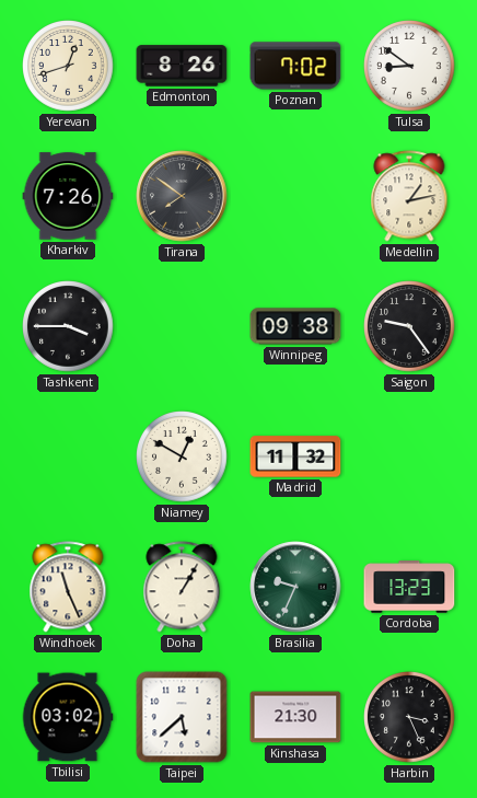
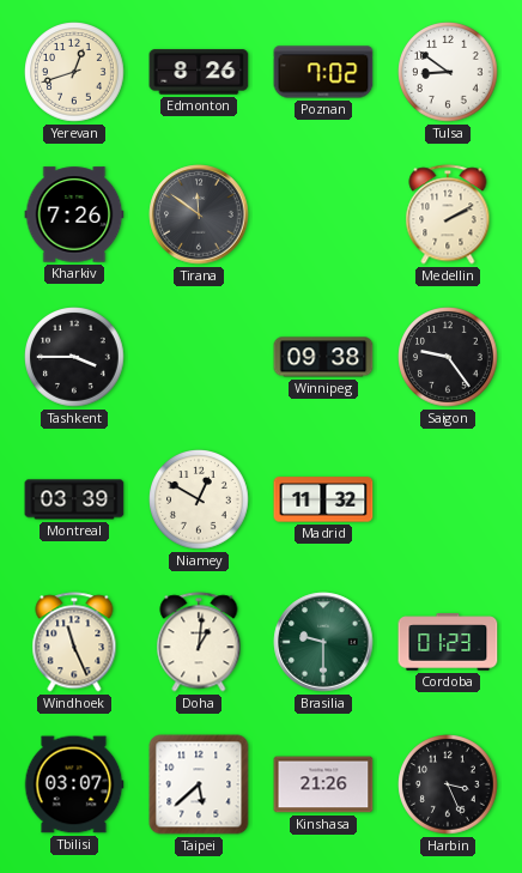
Tirana: 7:51 -> 11:51 (199, 214)
Medellin: 1:13 -> 2:10 (448, 214)
Montreal: none -> 03:39 (74, 499)
Doha: 1:05 -> 1:01 (199, 642)
Brasilia: 9:34 -> 9:30 (323, 642)
Cordoba: 13:23 -> 01:23 (448, 642)
Tbilisi: 03:02 -> 03:07 (74, 784)
Kinshasa: 21:30 -> 21:26 (323, 784)
